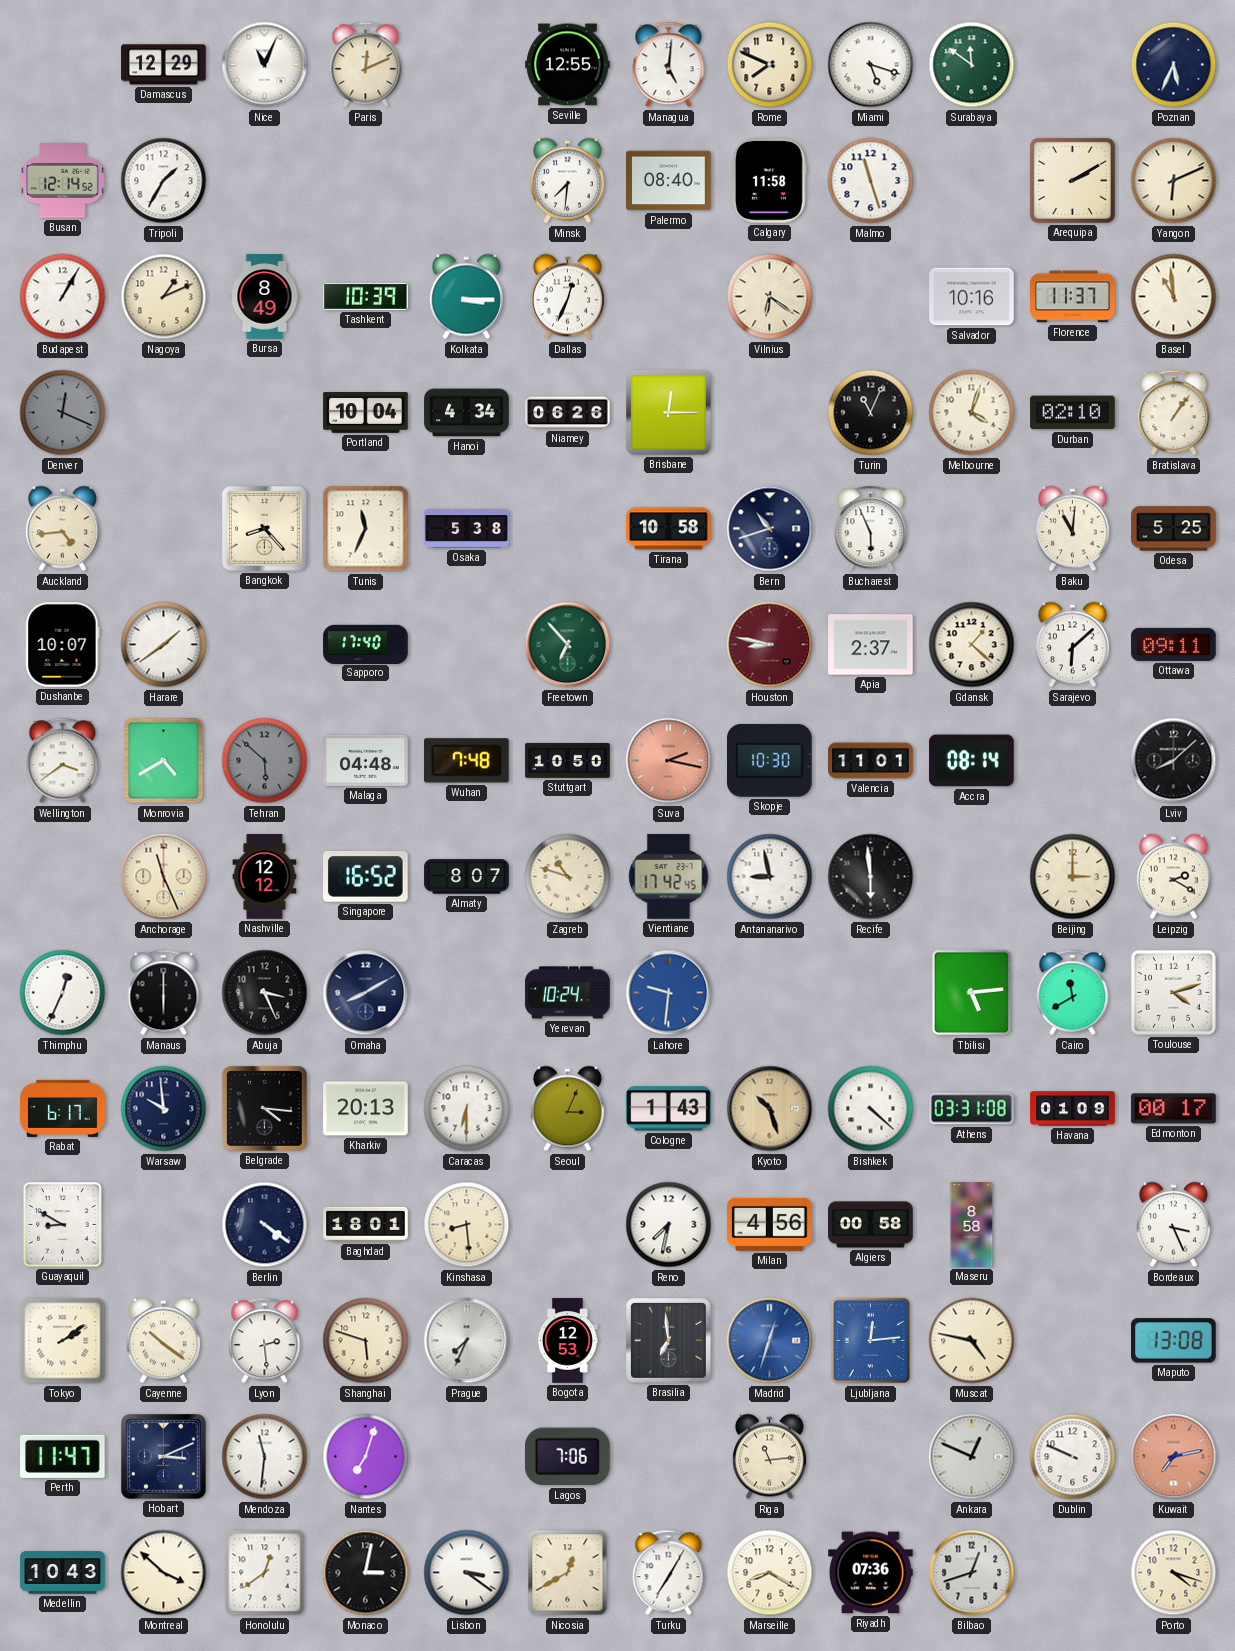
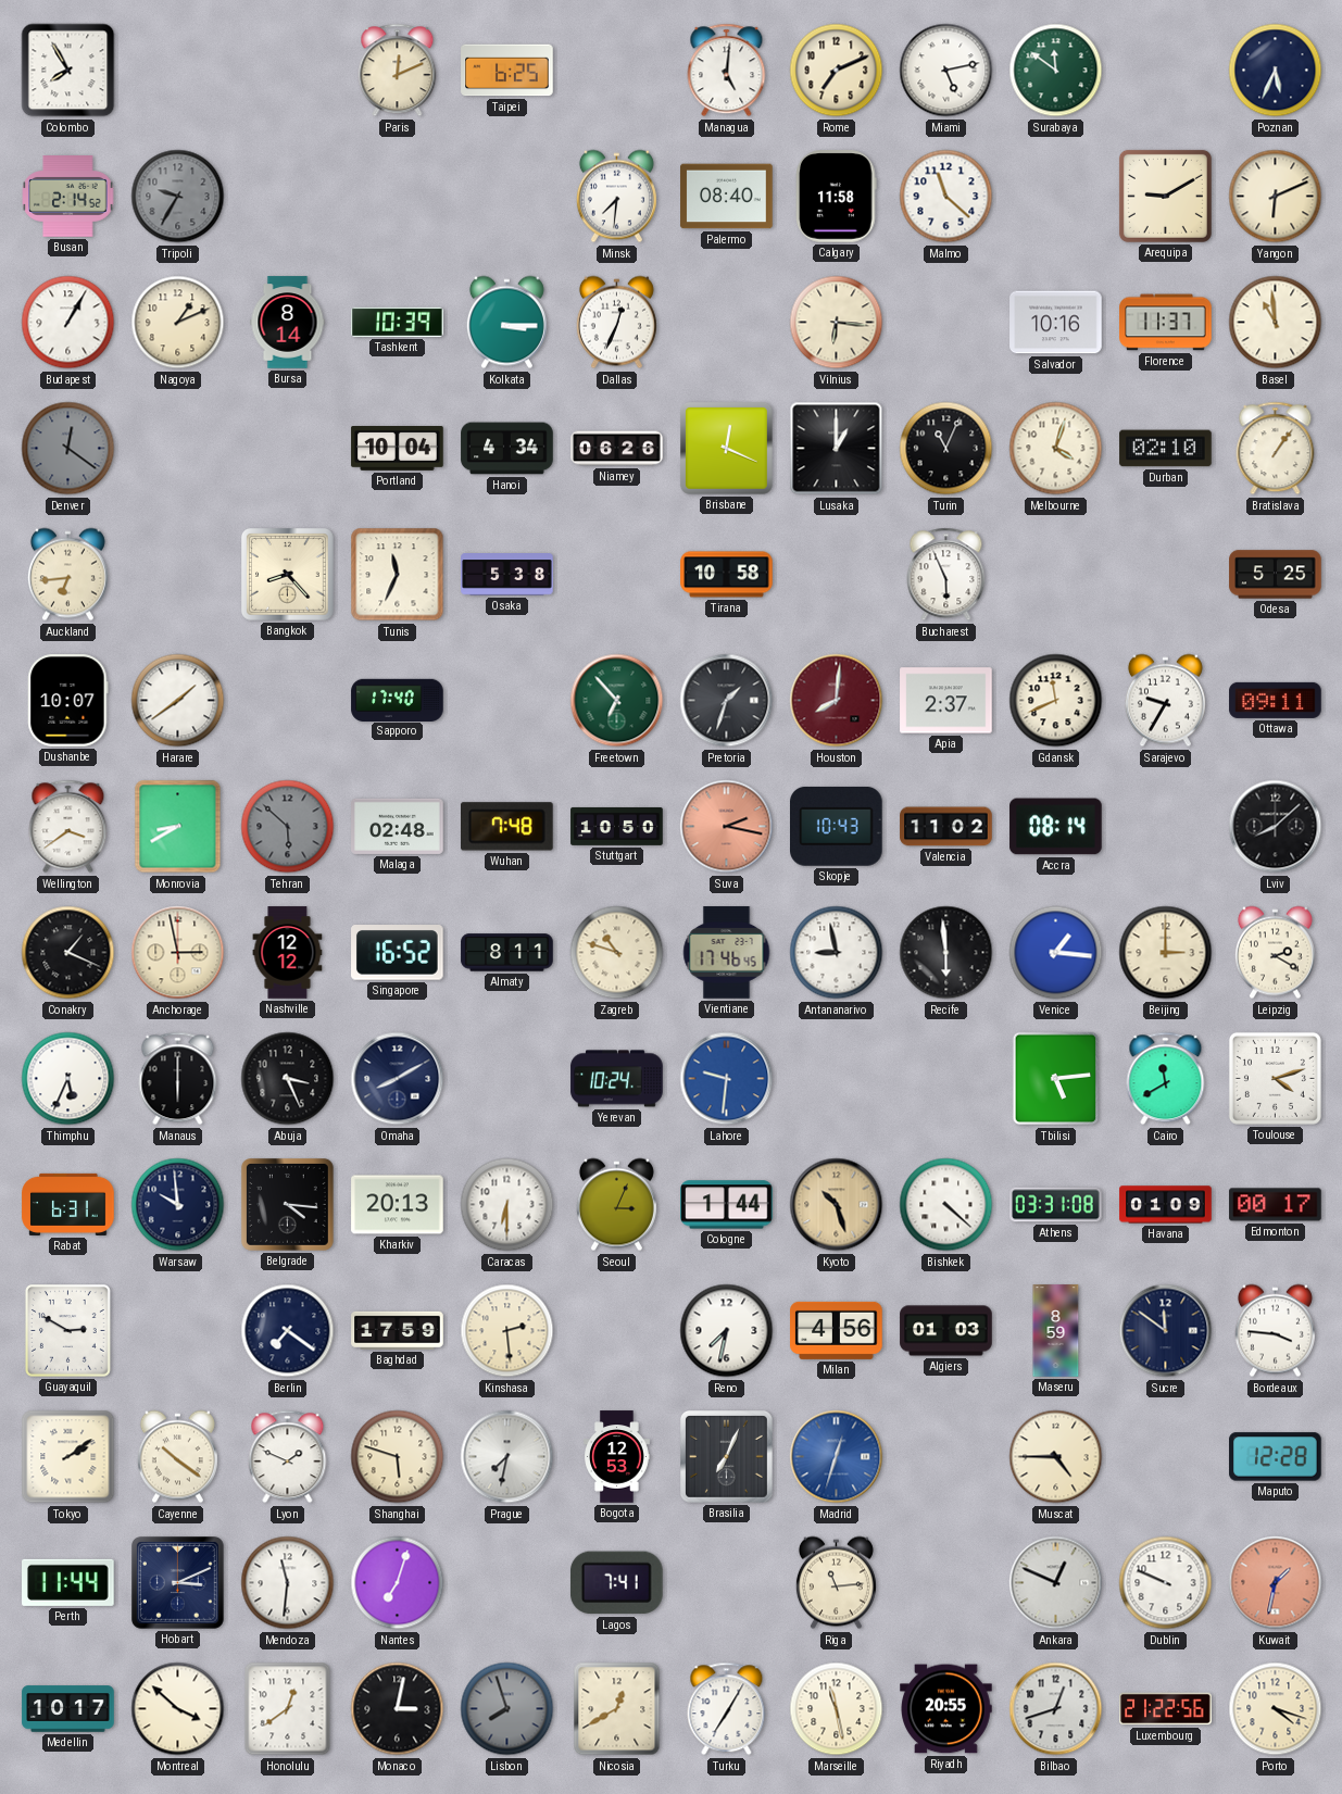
Colombo: none -> 7:55 (68, 71)
Damascus: 12:29 -> none (164, 65)
Nice: 11:04 -> none (265, 65)
Taipei: none -> 6:25 (507, 71)
Seville: 12:55 -> none (568, 65)
Rome: 7:49 -> 7:11 (837, 71)
Miami: 5:18 -> 5:13 (946, 71)
Busan: 12:14 -> 2:14 (68, 197)
Tripoli: 1:35 -> 9:35 (178, 197)
Tripoli dial: white -> grey (178, 197)
Malmo: 11:27 -> 11:22 (946, 197)
Arequipa: 2:10 -> 9:10 (1165, 196)
Bursa: 8:49 -> 8:14 (288, 323)
Vilnius: 6:21 -> 6:16 (837, 323)
Denver: 12:19 -> 12:21 (68, 449)
Brisbane: 12:15 -> 12:19 (727, 449)
Lusaka: none -> 1:00 (837, 449)
Auckland: 4:44 -> 6:44 (67, 575)
Bern: 10:42 -> none (770, 529)
Baku: 11:01 -> none (1072, 529)
Pretoria: none -> 1:33 (727, 701)
Houston: 8:47 -> 8:01 (837, 701)
Gdansk: 1:22 -> 11:41 (1056, 701)
Sarajevo: 6:08 -> 9:35 (1165, 701)
Monrovia: 4:40 -> 8:40 (178, 827)
Malaga: 04:48 -> 02:48 (398, 826)
Skopje: 10:30 -> 10:43 (837, 826)
Valencia: 11:01 -> 11:02 (946, 827)
Conakry: none -> 1:19 (68, 953)
Anchorage: 11:26 -> 2:58 (178, 953)
Almaty: 8:07 -> 8:11 (507, 953)
Vientiane: 17:42 -> 17:46 (727, 953)
Venice: none -> 1:16 (1056, 953)
Thimphu: 12:34 -> 5:34 (68, 1079)
Rabat: 6:17 -> 6:31 (68, 1204)
Cologne: 1:43 -> 1:44 (727, 1205)
Guayaquil: 8:50 -> 2:50 (68, 1331)
Berlin: 4:21 -> 7:21 (288, 1331)
Baghdad: 18:01 -> 17:59 (398, 1330)
Kinshasa: 8:29 -> 2:29 (507, 1331)
Algiers: 00:58 -> 01:03 (946, 1331)
Maseru: 8:58 -> 8:59 (1056, 1331)
Sucre: none -> 11:51 (1166, 1331)
Bordeaux: 3:26 -> 3:46 (1275, 1331)
Lyon: 2:29 -> 1:49 (288, 1457)
Prague: 7:34 -> 7:32 (507, 1457)
Brasilia: 6:59 -> 7:04 (727, 1457)
Ljubljana: 12:14 -> none (871, 1341)
Muscat: 4:47 -> 4:45 (1056, 1457)
Maputo: 13:08 -> 12:28 (1276, 1457)
Perth: 11:47 -> 11:44 (68, 1582)
Lagos: 7:06 -> 7:41 (616, 1583)
Kuwait: 7:13 -> 1:32 (1276, 1583)
Medellin: 10:43 -> 10:17 (68, 1709)
Lisbon: 3:21 -> 7:57 (507, 1709)
Lisbon dial: white -> grey (507, 1709)
Marseille: 8:20 -> 11:28 (837, 1709)
Riyadh: 07:36 -> 20:55 (946, 1709)
Luxembourg: none -> 21:22 (1166, 1709)
